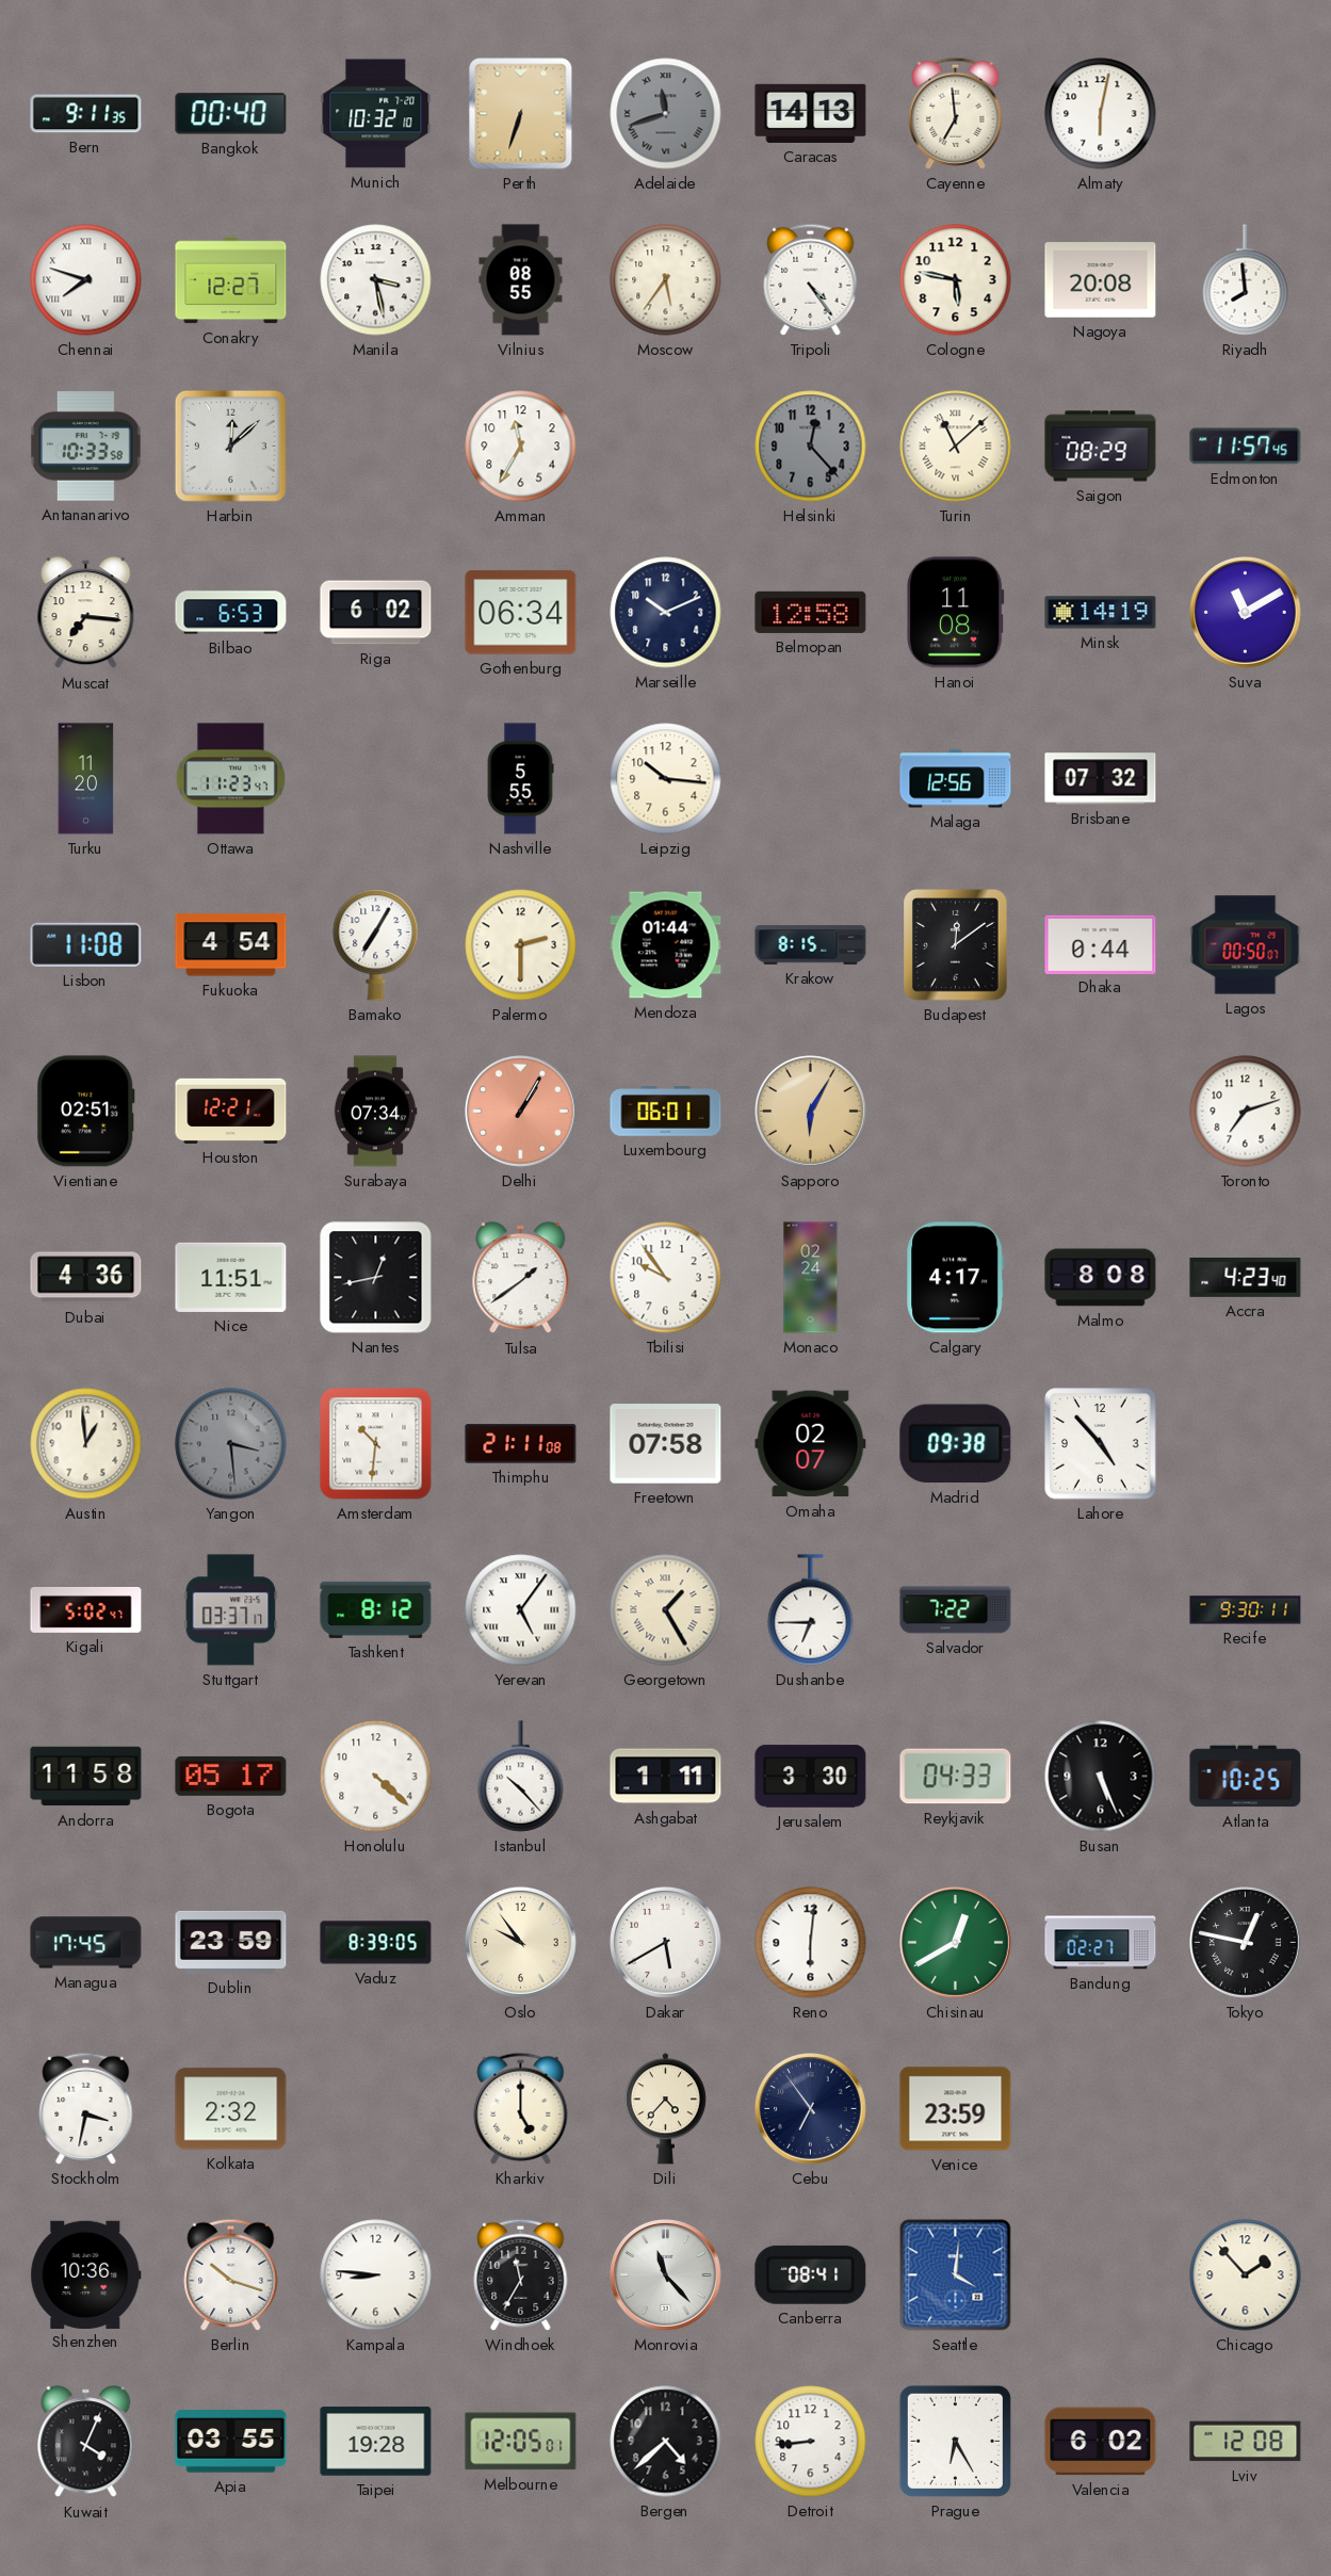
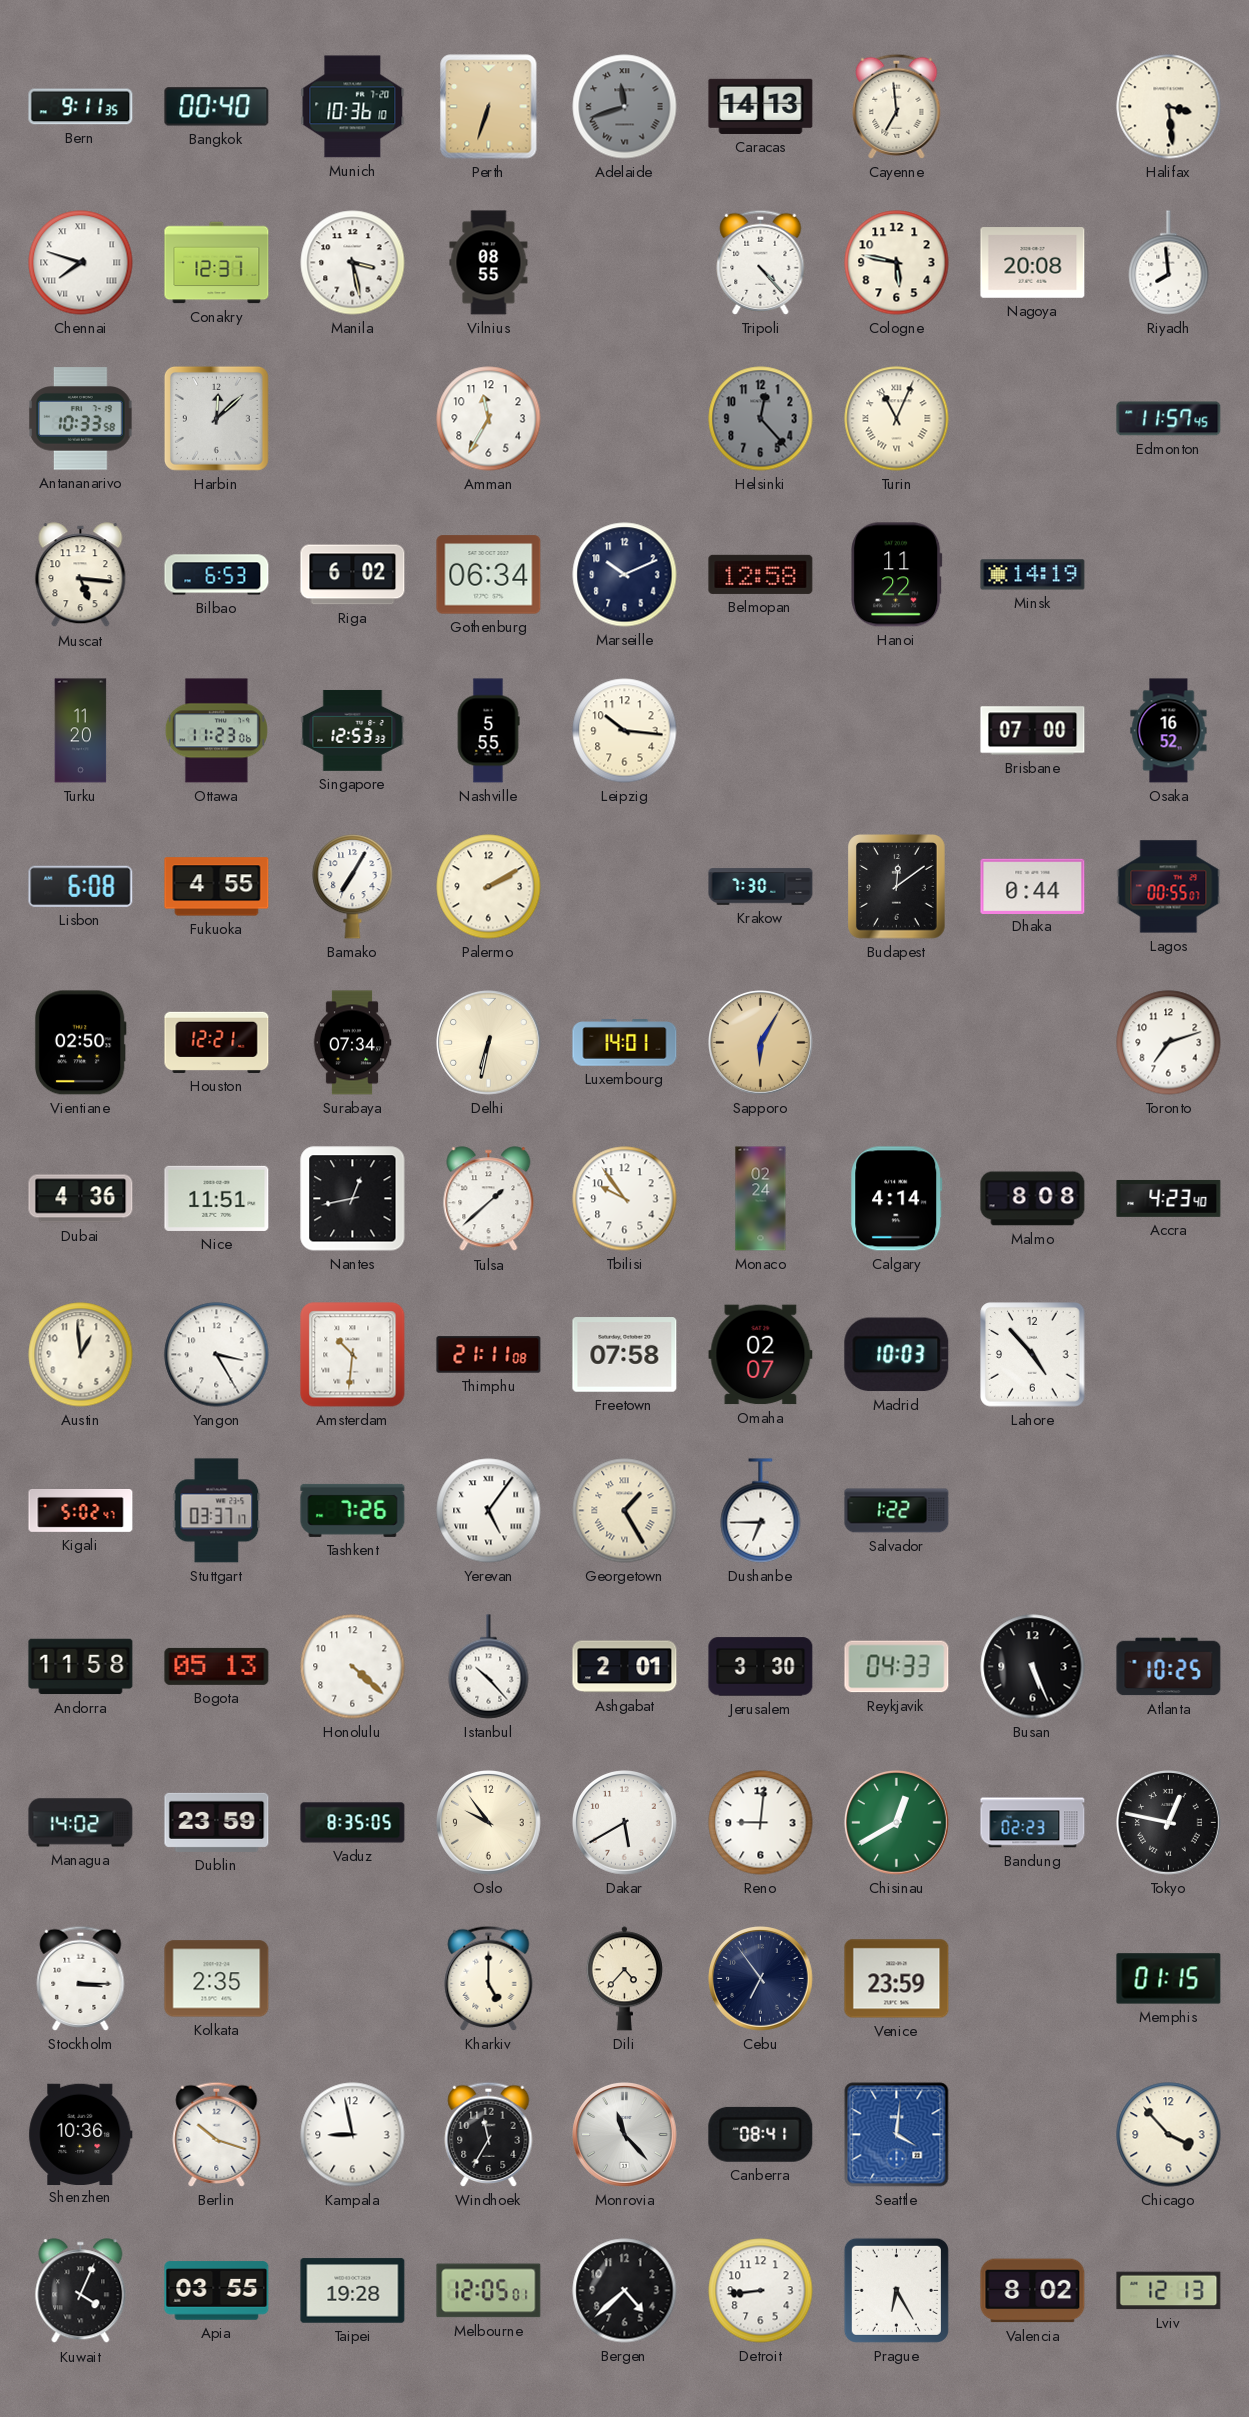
Munich: 10:32 -> 10:36 (353, 107)
Almaty: 6:02 -> none (1101, 114)
Halifax: none -> 3:29 (1169, 107)
Conakry: 12:27 -> 12:31 (217, 263)
Moscow: 5:36 -> none (666, 280)
Tripoli: 4:24 -> 4:23 (761, 262)
Turin: 11:08 -> 11:04 (897, 419)
Saigon: 08:29 -> none (1101, 447)
Muscat: 7:16 -> 5:16 (81, 575)
Hanoi: 11:08 -> 11:22 (897, 575)
Suva: 11:10 -> none (1246, 613)
Ottawa: 11:23:47 -> 11:23:06 (216, 731)
Singapore: none -> 12:53 (353, 730)
Malaga: 12:56 -> none (956, 779)
Brisbane: 07:32 -> 07:00 (1033, 731)
Osaka: none -> 16:52 (1169, 731)
Lisbon: 11:08 -> 6:08 (81, 886)
Fukuoka: 4:54 -> 4:55 (217, 887)
Palermo: 2:30 -> 2:10 (489, 887)
Mendoza: 01:44 -> none (666, 945)
Krakow: 8:15 -> 7:30 (761, 887)
Lagos: 00:50 -> 00:55 (1169, 887)
Vientiane: 02:51 -> 02:50 (80, 1043)
Delhi: 1:05 -> 6:32 (489, 1043)
Delhi dial: salmon -> cream (489, 1043)
Luxembourg: 06:01 -> 14:01 (625, 1043)
Tulsa: 1:39 -> 1:38 (489, 1199)
Calgary: 4:17 -> 4:14 (897, 1199)
Yangon: 3:29 -> 3:25 (217, 1355)
Yangon dial: grey -> white (217, 1355)
Madrid: 09:38 -> 10:03 (897, 1355)
Tashkent: 8:12 -> 7:26 (353, 1510)
Salvador: 7:22 -> 1:22 (897, 1511)
Recife: 9:30 -> none (1246, 1610)
Bogota: 05:17 -> 05:13 (217, 1666)
Ashgabat: 1:11 -> 2:01 (625, 1667)
Managua: 17:45 -> 14:02 (81, 1823)
Vaduz: 8:39 -> 8:35 (353, 1823)
Reno: 6:01 -> 9:01 (761, 1823)
Bandung: 02:27 -> 02:23 (1033, 1823)
Stockholm: 3:32 -> 3:15 (81, 1978)
Kolkata: 2:32 -> 2:35 (217, 1979)
Memphis: none -> 01:15 (1169, 1979)
Kampala: 8:46 -> 8:58 (353, 2135)
Chicago: 1:53 -> 3:53 (1169, 2135)
Valencia: 6:02 -> 8:02 (1033, 2291)
Lviv: 12:08 -> 12:13 (1169, 2291)
